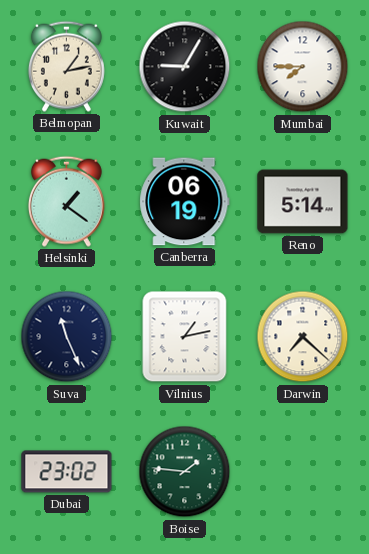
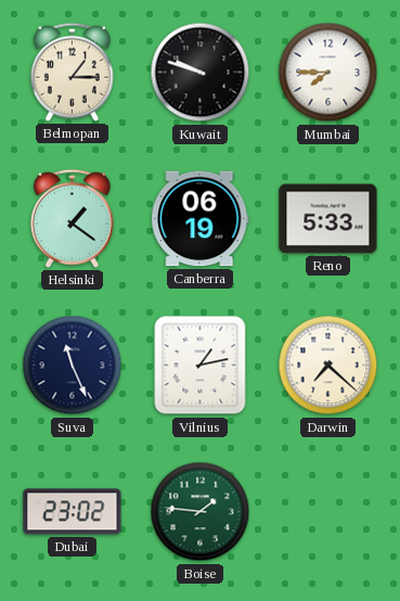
Belmopan: 1:13 -> 1:15 (72, 72)
Kuwait: 9:05 -> 9:48 (201, 73)
Reno: 5:14 -> 5:33 (328, 219)
